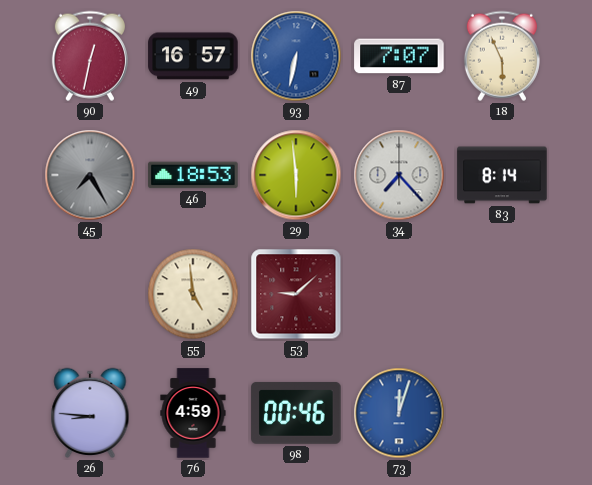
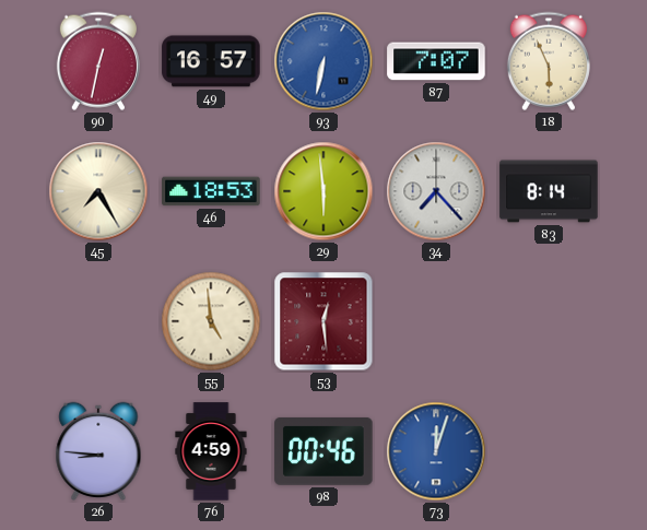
45 dial: grey -> cream (98, 191)
53: 9:08 -> 12:29 (323, 321)
